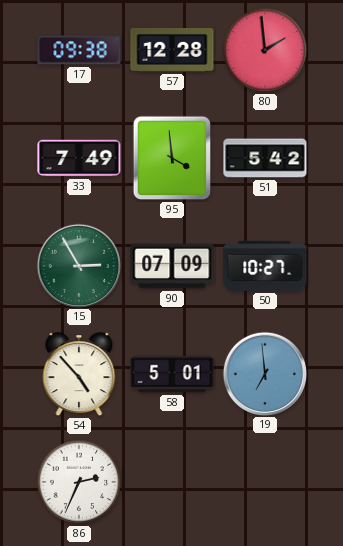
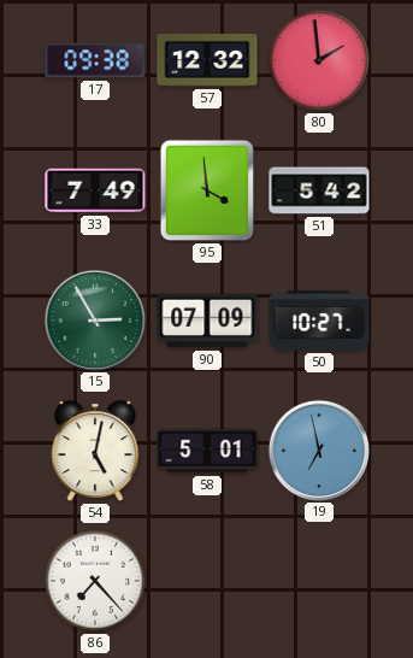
57: 12:28 -> 12:32 (207, 60)
54: 4:53 -> 5:02 (95, 452)
19: 6:59 -> 6:58 (318, 450)
86: 2:34 -> 7:23 (95, 581)
